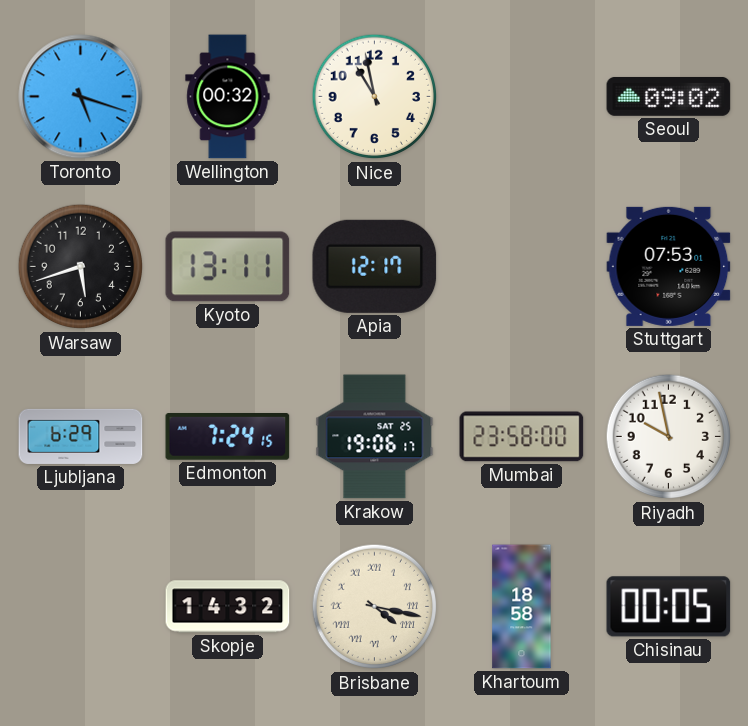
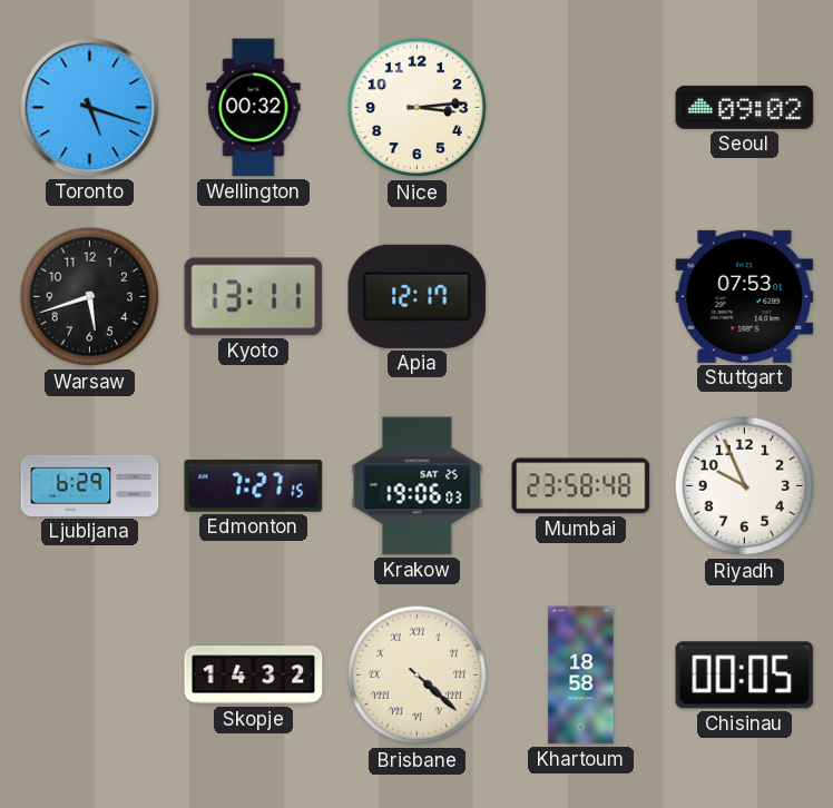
Nice: 10:58 -> 3:14 (418, 108)
Edmonton: 7:24 -> 7:27 (254, 486)
Krakow: 19:06:17 -> 19:06:03 (418, 486)
Mumbai: 23:58:00 -> 23:58:48 (581, 486)
Riyadh: 9:58 -> 9:56 (745, 486)
Brisbane: 4:17 -> 4:22 (418, 676)
